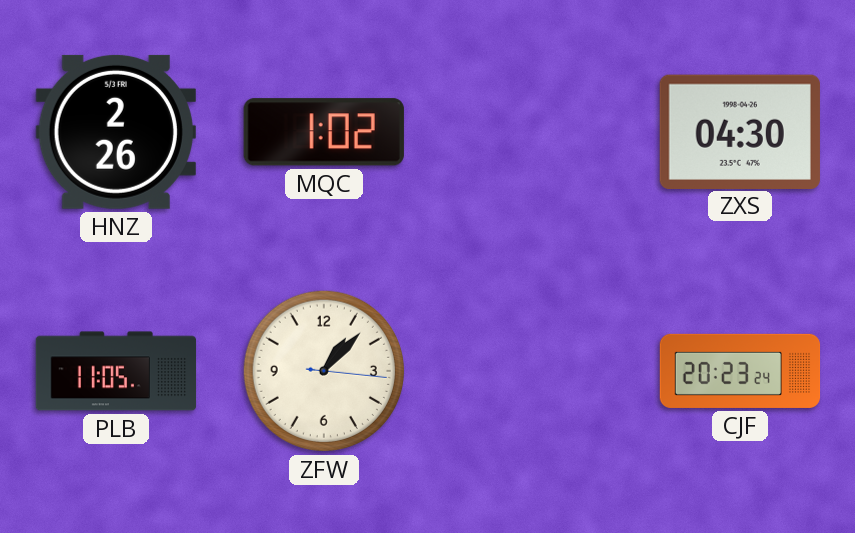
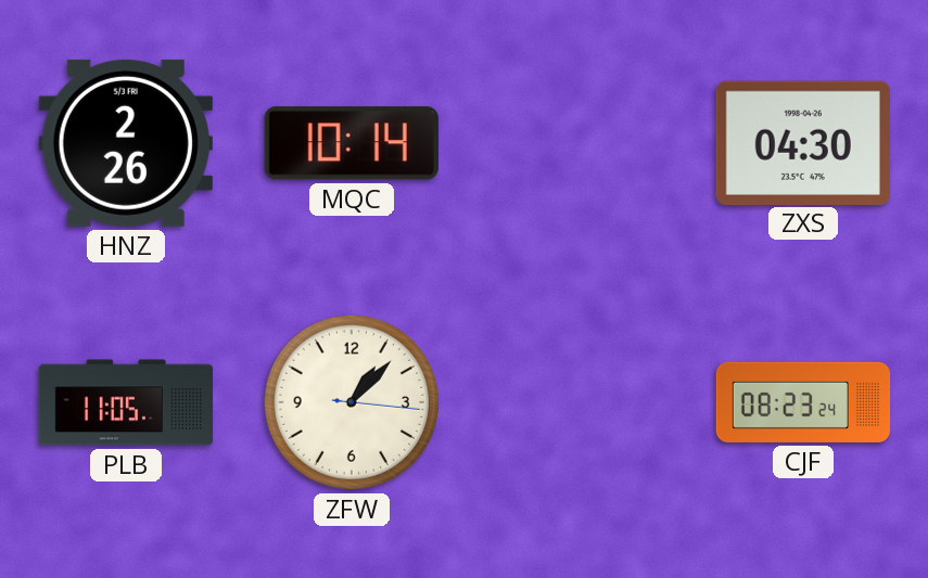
MQC: 1:02 -> 10:14 (352, 143)
CJF: 20:23 -> 08:23 (803, 402)
